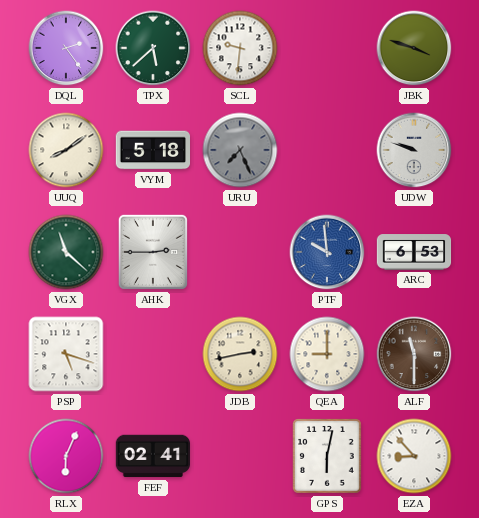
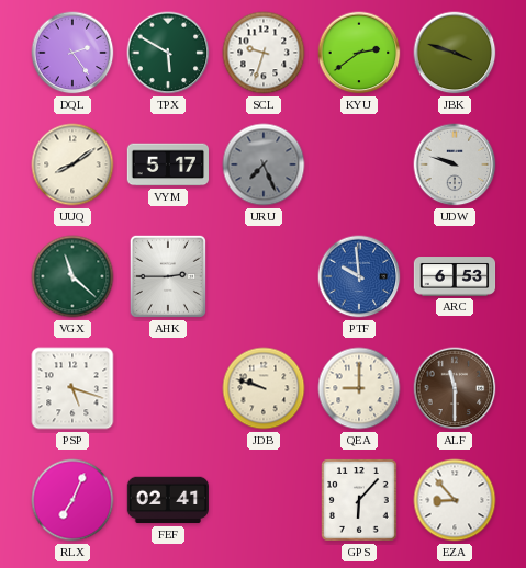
TPX: 5:38 -> 5:50 (168, 53)
SCL: 9:31 -> 9:33 (264, 53)
KYU: none -> 2:39 (359, 53)
VYM: 5:18 -> 5:17 (168, 164)
JDB: 2:43 -> 9:48 (264, 388)
RLX: 6:04 -> 7:04 (72, 500)
GPS: 6:02 -> 6:07 (360, 501)
